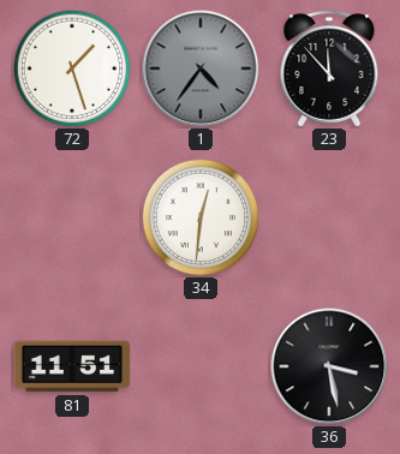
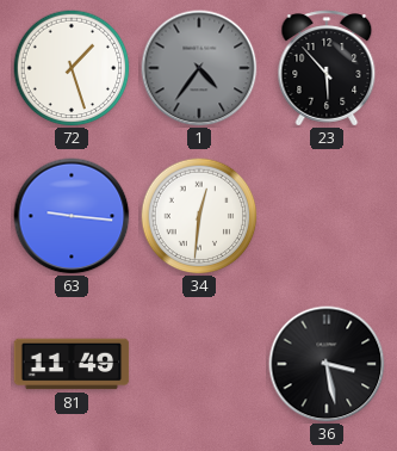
23: 11:53 -> 5:53 (327, 68)
63: none -> 9:16 (72, 216)
81: 11:51 -> 11:49 (72, 364)
